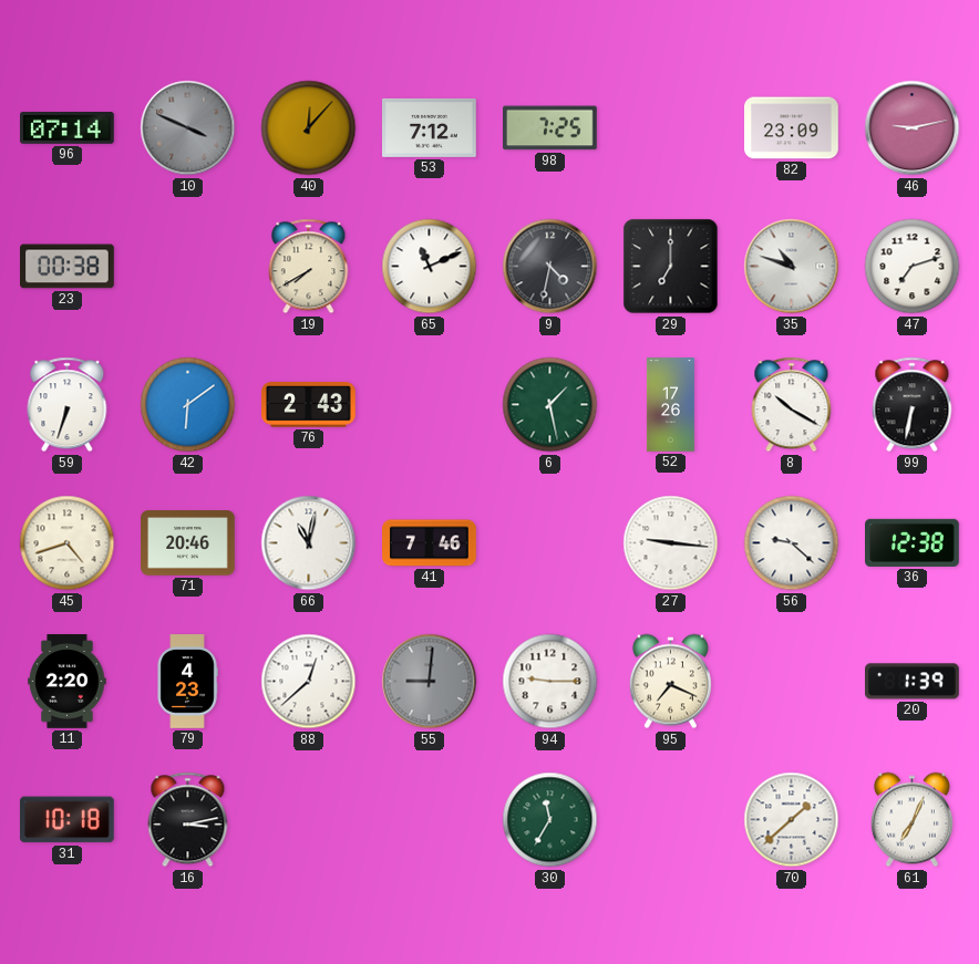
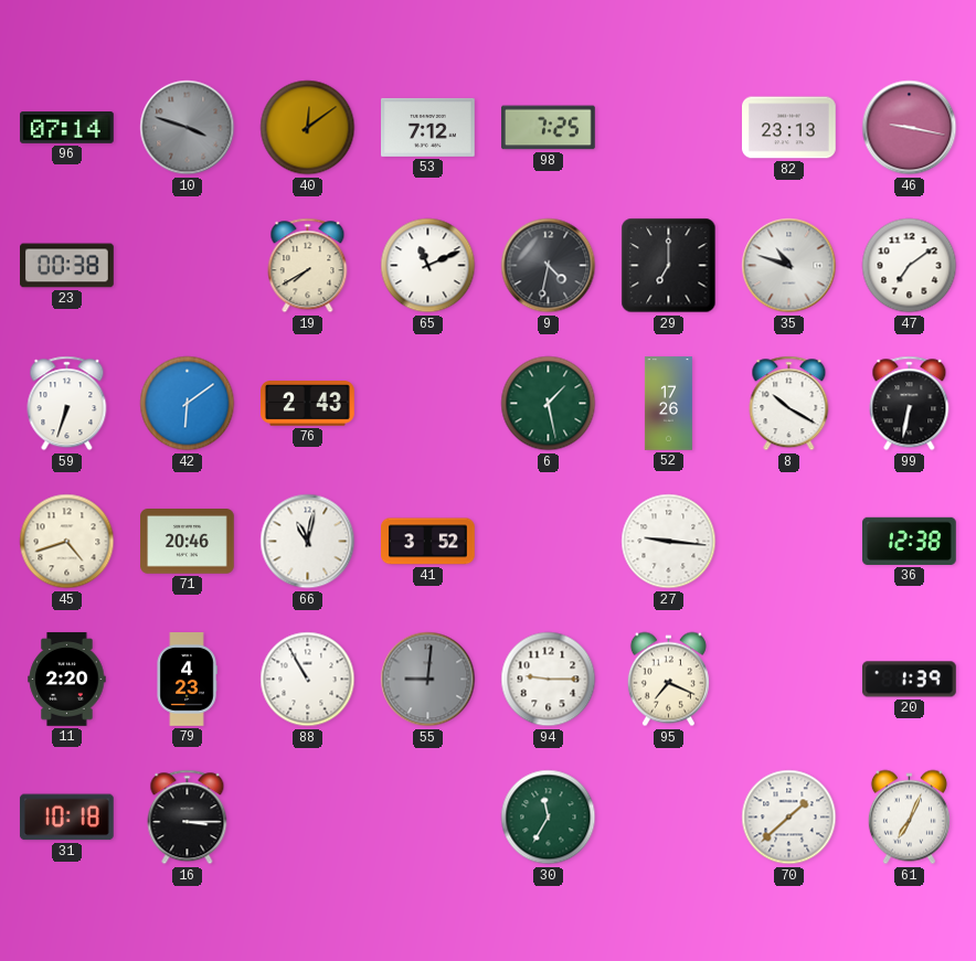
10: 3:49 -> 3:48 (188, 128)
40: 12:07 -> 12:09 (308, 128)
82: 23:09 -> 23:13 (789, 128)
46: 9:13 -> 9:17 (910, 128)
47: 7:12 -> 7:09 (910, 266)
41: 7:46 -> 3:52 (428, 542)
56: 9:22 -> none (792, 543)
88: 12:38 -> 10:55 (308, 680)
16: 3:13 -> 3:15 (188, 818)
